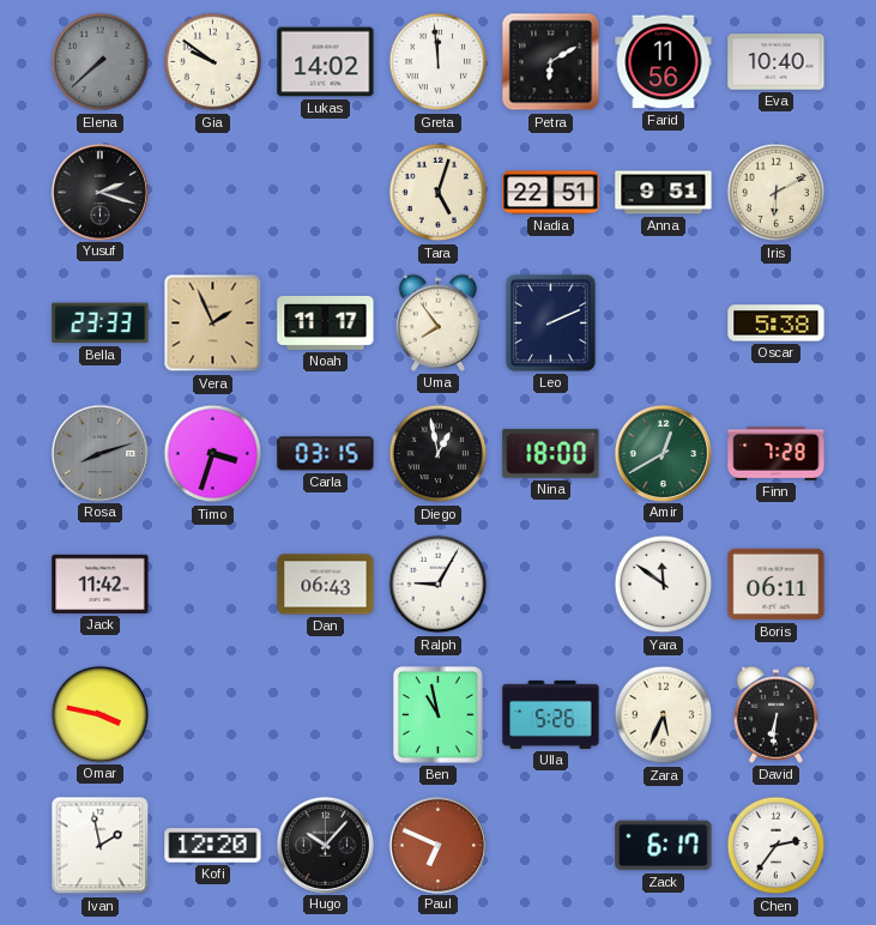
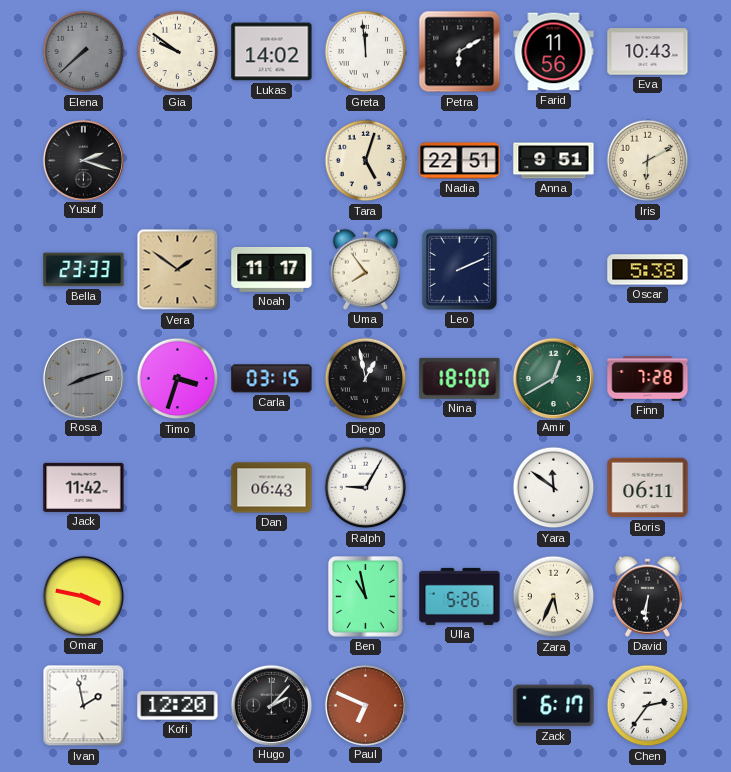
Eva: 10:40 -> 10:43 (648, 52)
Vera: 1:56 -> 1:51 (178, 270)
Hugo: 10:07 -> 2:07 (271, 705)
